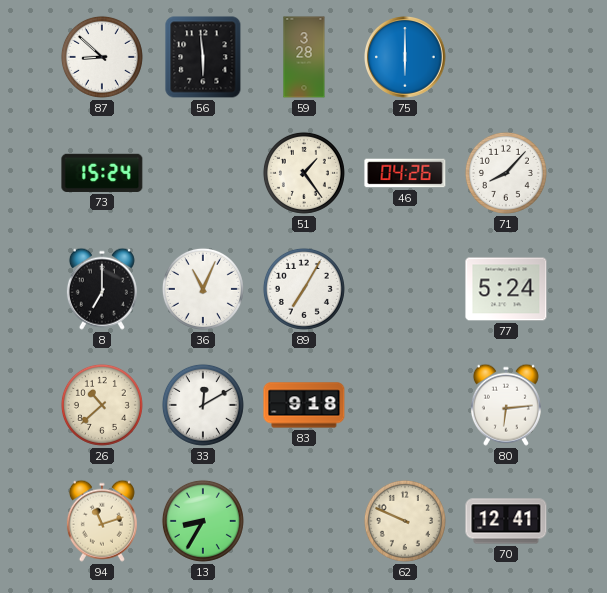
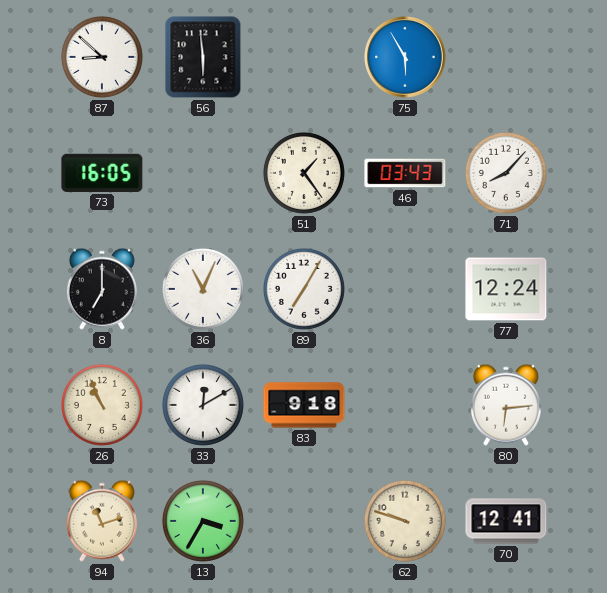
59: 3:28 -> none (304, 57)
75: 6:00 -> 5:55 (406, 58)
73: 15:24 -> 16:05 (102, 173)
46: 04:26 -> 03:43 (405, 173)
77: 5:24 -> 12:24 (506, 289)
26: 10:38 -> 10:56 (102, 405)
13: 8:35 -> 3:35 (203, 521)
62: 9:49 -> 9:48 (405, 521)
